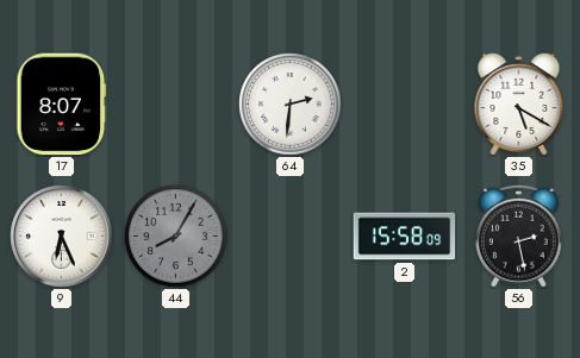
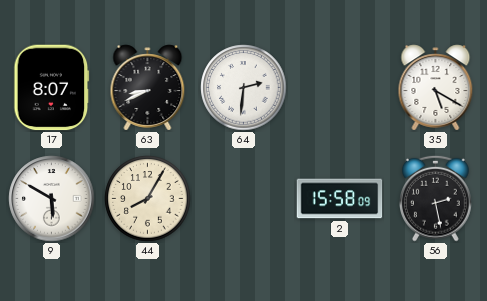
63: none -> 8:41 (148, 88)
9: 6:26 -> 5:50 (52, 199)
44 dial: grey -> cream (148, 199)
